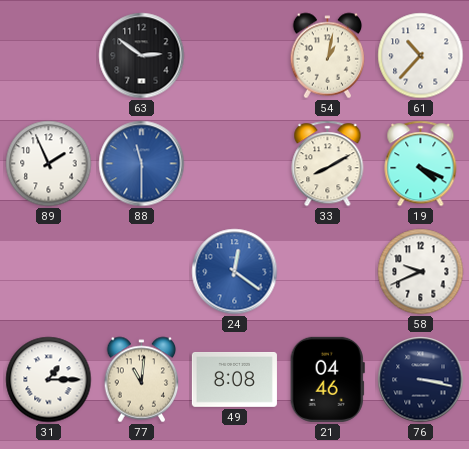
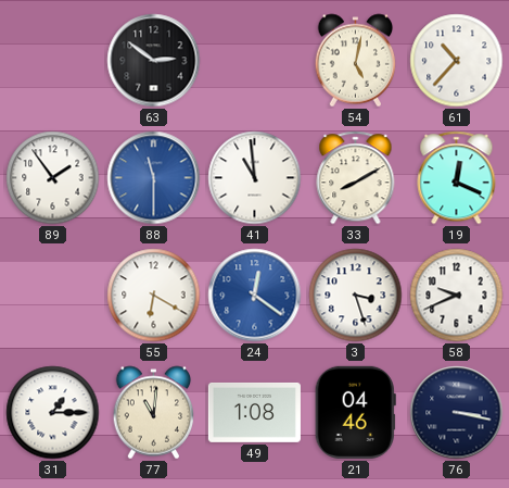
54: 1:02 -> 5:02 (356, 61)
89: 1:56 -> 1:54 (53, 178)
41: none -> 10:59 (255, 178)
19: 4:19 -> 12:19 (457, 178)
55: none -> 6:20 (154, 296)
3: none -> 3:27 (356, 296)
49: 8:08 -> 1:08 (254, 412)
